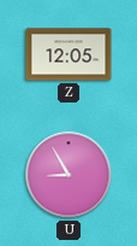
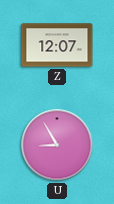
Z: 12:05 -> 12:07 (57, 45)
